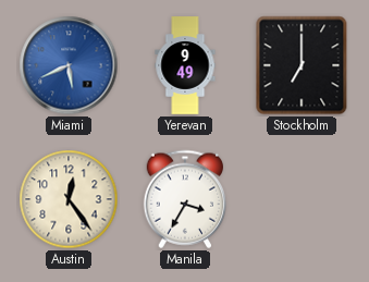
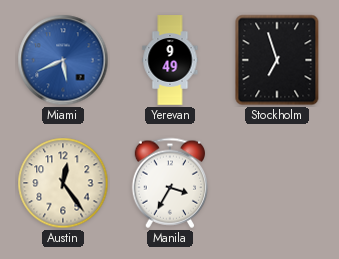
Stockholm: 7:00 -> 6:57 (277, 60)
